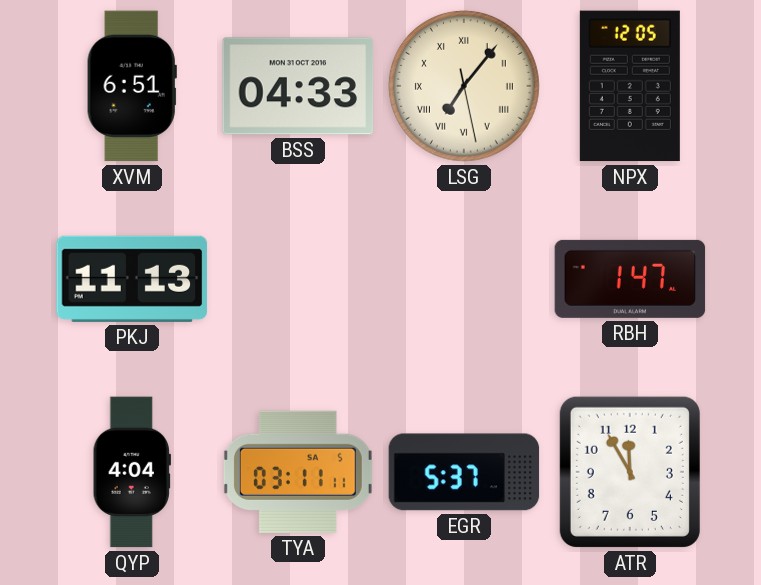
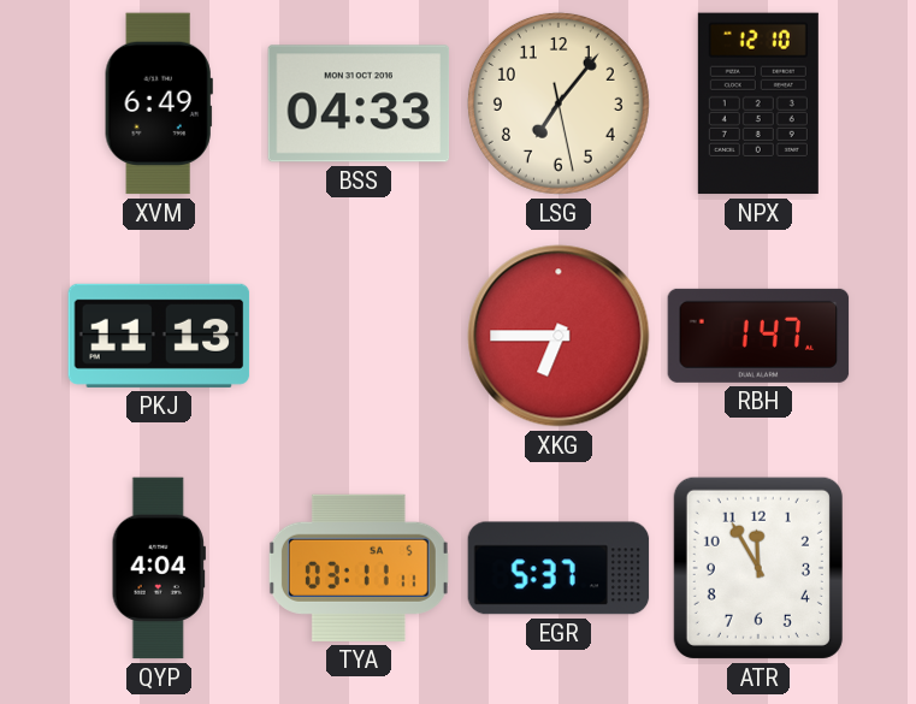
XVM: 6:51 -> 6:49 (159, 103)
LSG numerals: Roman -> Arabic (559, 103)
NPX: 12:05 -> 12:10 (758, 103)
XKG: none -> 6:45 (559, 336)
